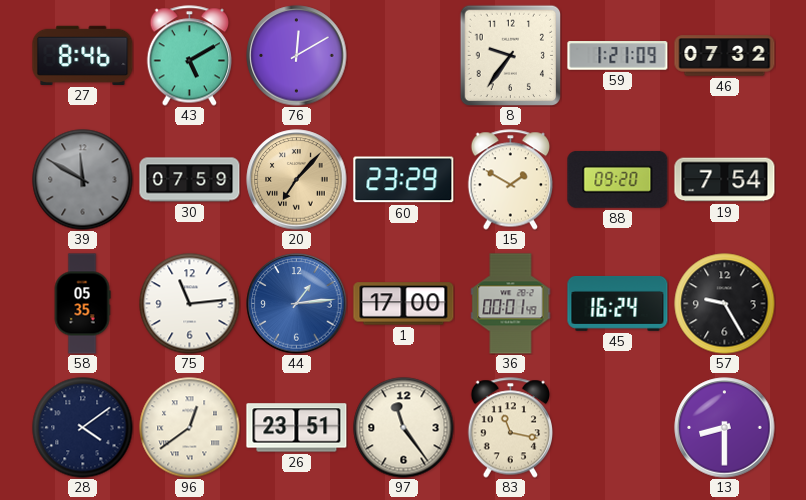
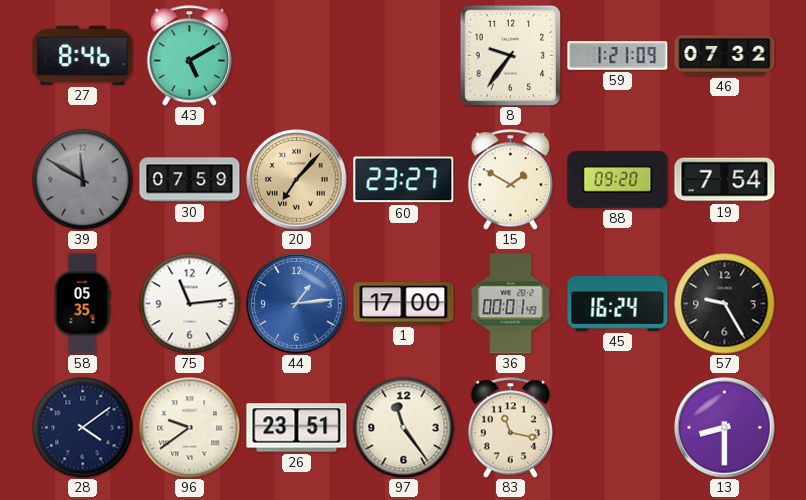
76: 12:10 -> none (297, 56)
60: 23:29 -> 23:27 (404, 180)
96: 12:39 -> 9:39 (190, 428)
